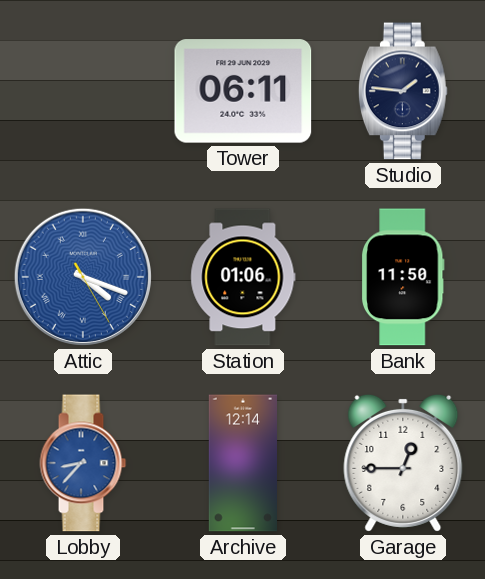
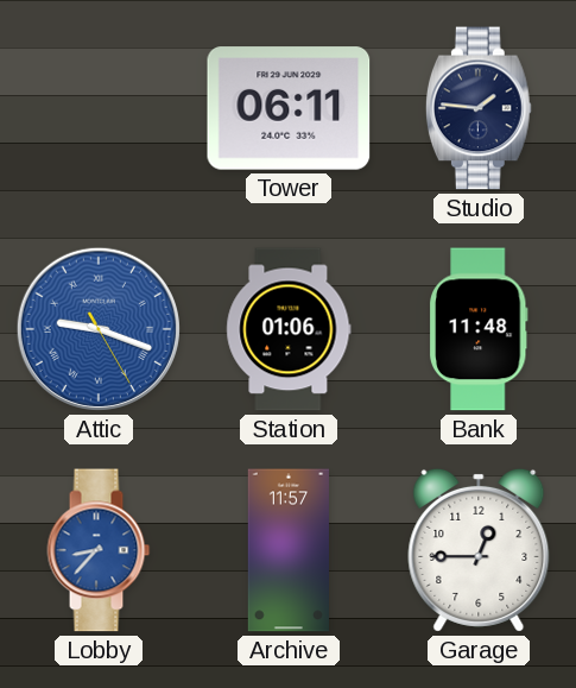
Attic: 4:18 -> 9:18 (99, 329)
Bank: 11:50 -> 11:48 (479, 329)
Archive: 12:14 -> 11:57 (287, 550)
